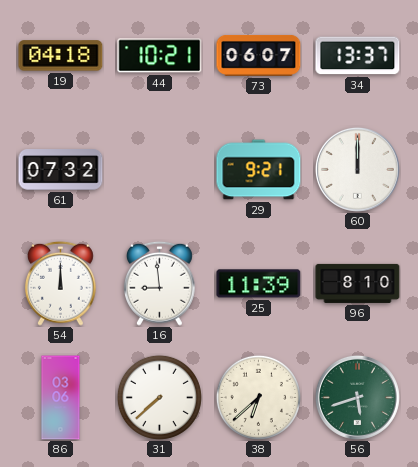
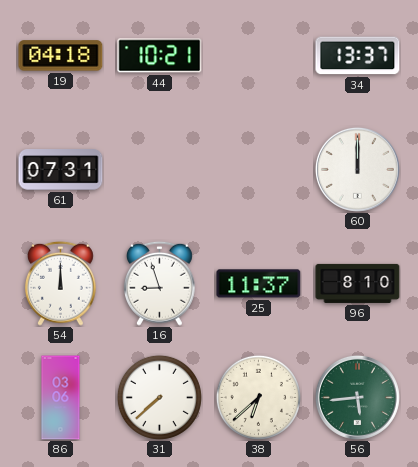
73: 06:07 -> none (259, 55)
61: 07:32 -> 07:31 (61, 170)
29: 9:21 -> none (259, 170)
16: 8:59 -> 8:57 (159, 283)
25: 11:39 -> 11:37 (259, 284)
56: 5:42 -> 5:44 (357, 397)
